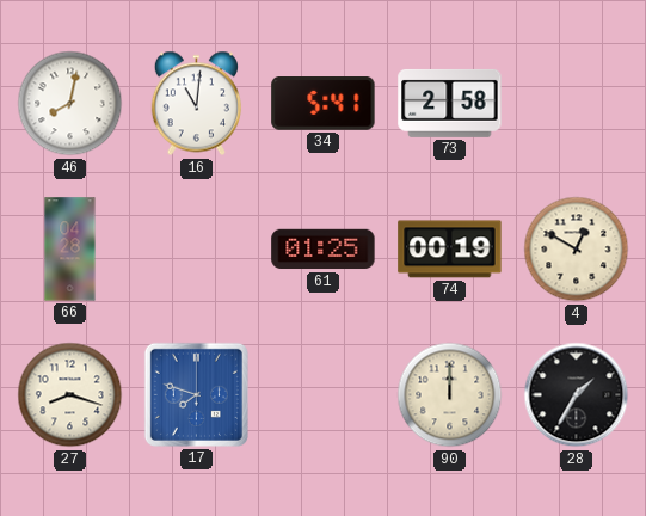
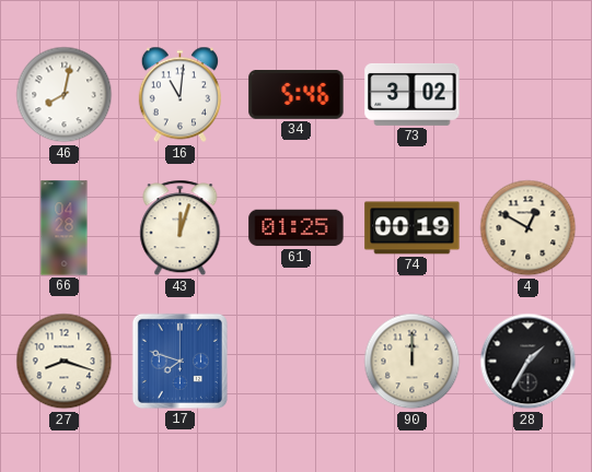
34: 5:41 -> 5:46 (297, 95)
73: 2:58 -> 3:02 (413, 94)
43: none -> 12:03 (181, 228)
